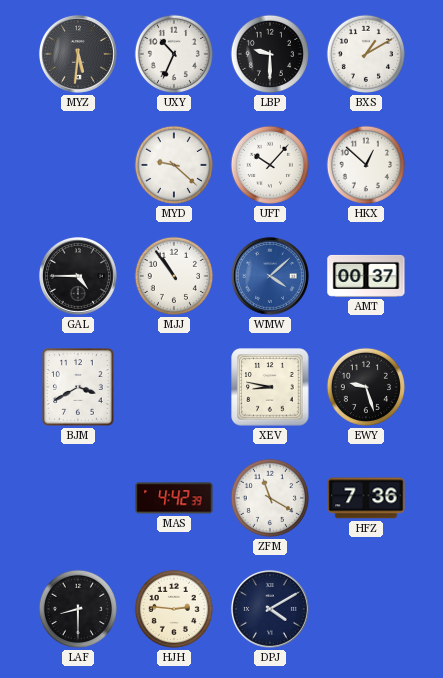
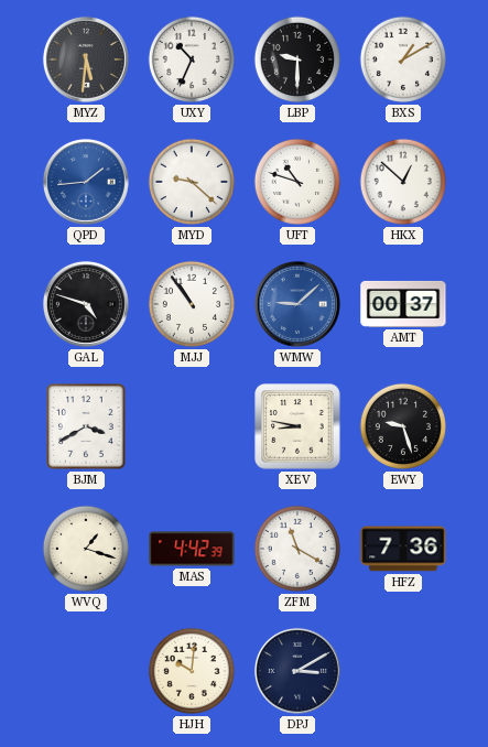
QPD: none -> 1:44 (86, 182)
UFT: 10:07 -> 10:48 (297, 182)
GAL: 4:45 -> 4:48 (86, 304)
WMW: 4:08 -> 9:08 (297, 304)
WVQ: none -> 1:18 (86, 549)
LAF: 8:30 -> none (78, 609)
HJH: 2:46 -> 10:01 (192, 671)
DPJ: 4:10 -> 3:10 (297, 671)
